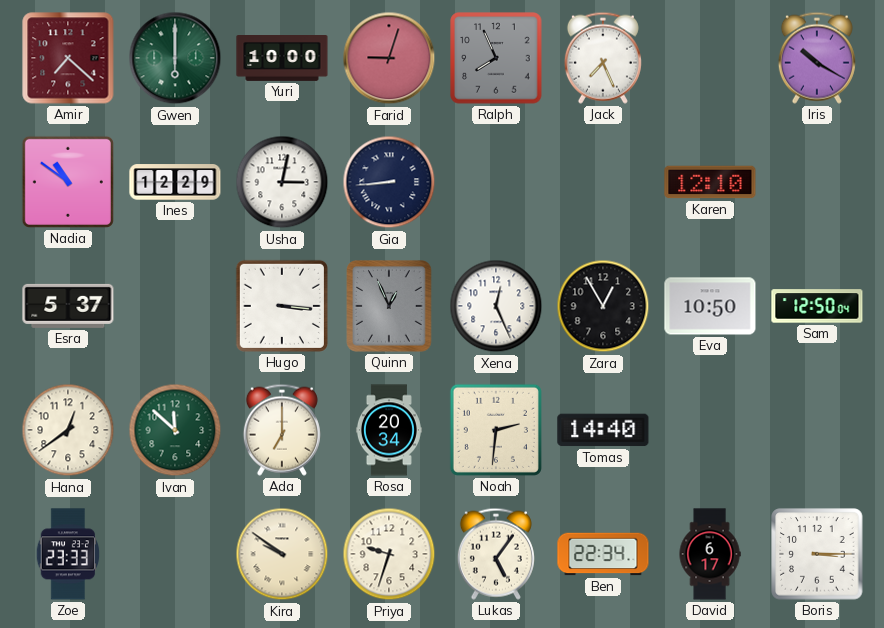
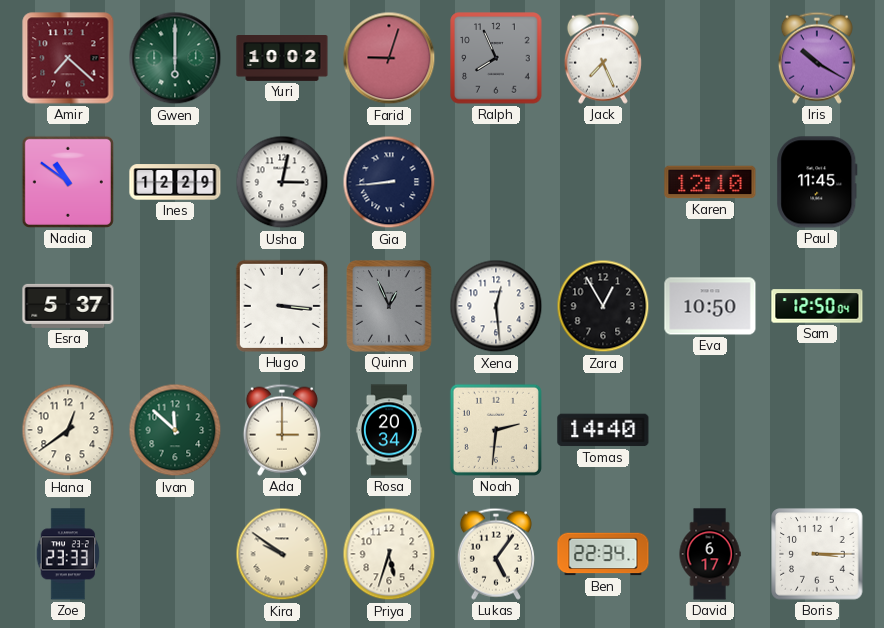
Yuri: 10:00 -> 10:02 (282, 59)
Paul: none -> 11:45 (817, 182)
Xena: 12:26 -> 12:29 (496, 306)
Ada: 7:00 -> 3:00 (282, 430)
Priya: 9:33 -> 5:33 (389, 554)
